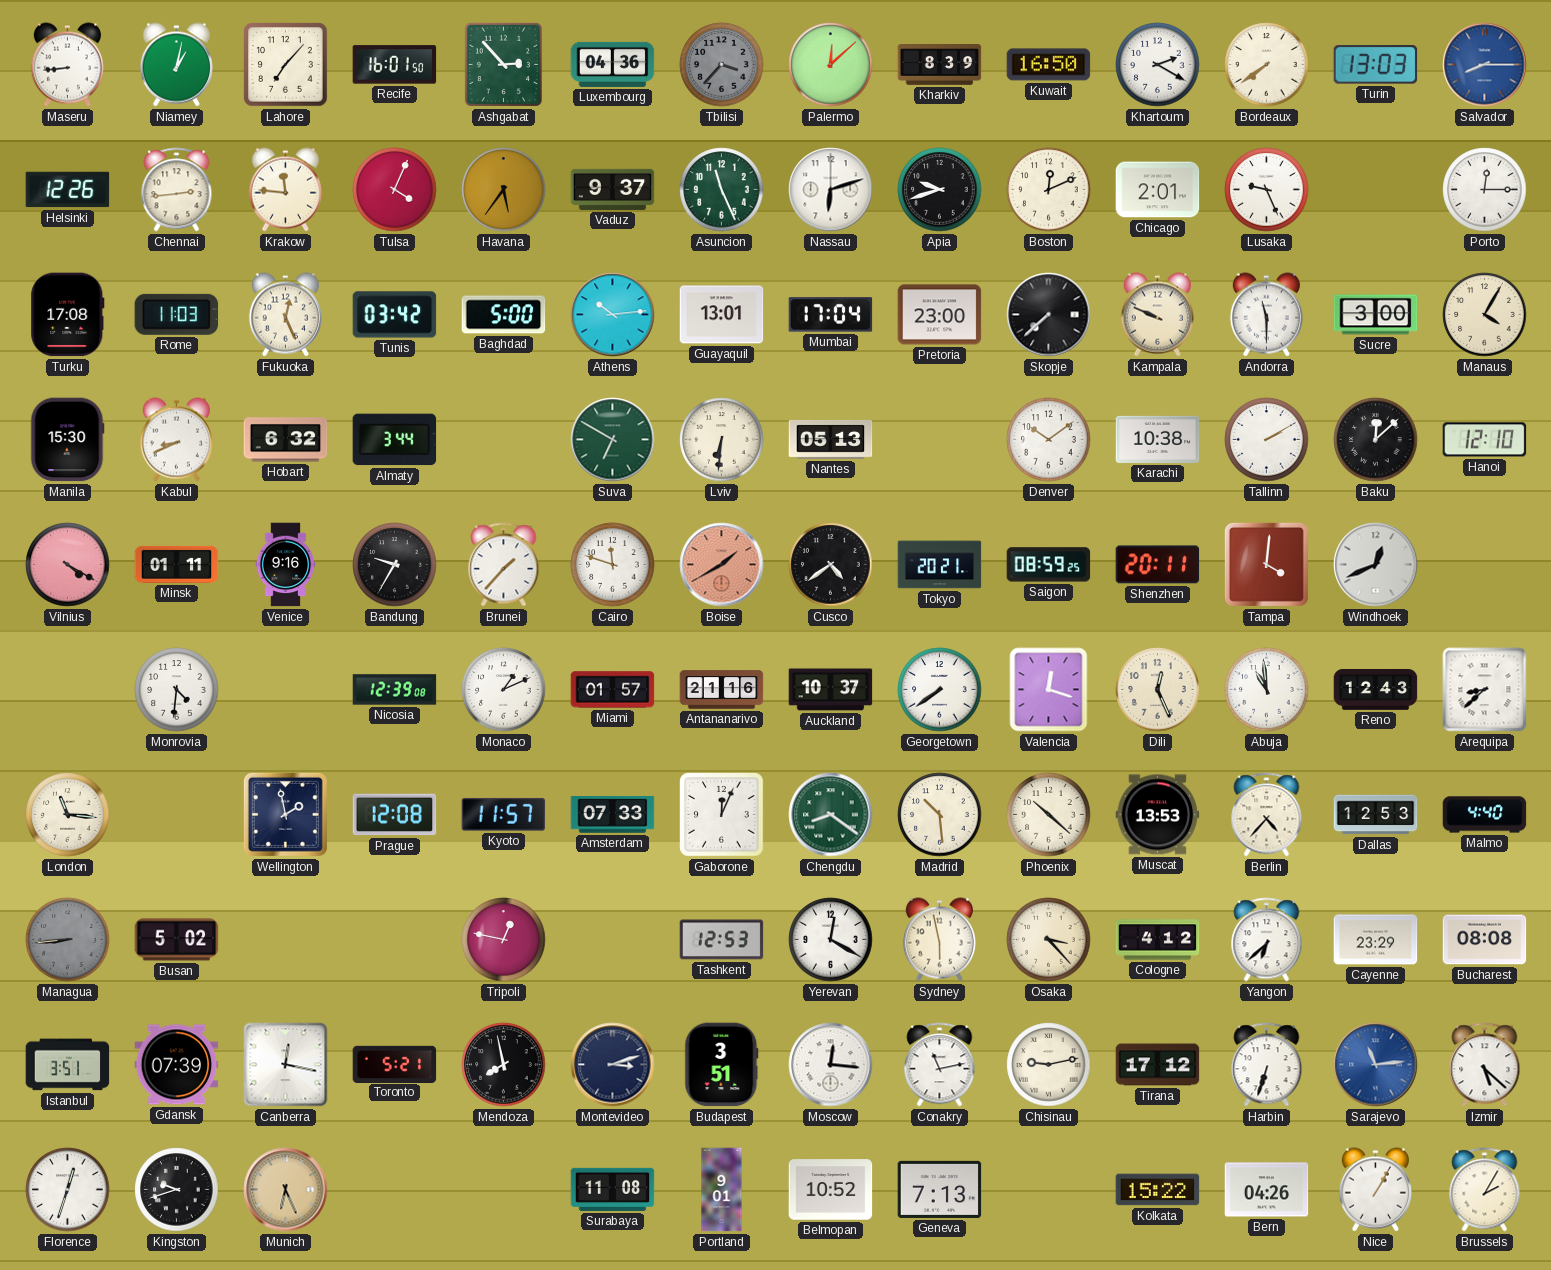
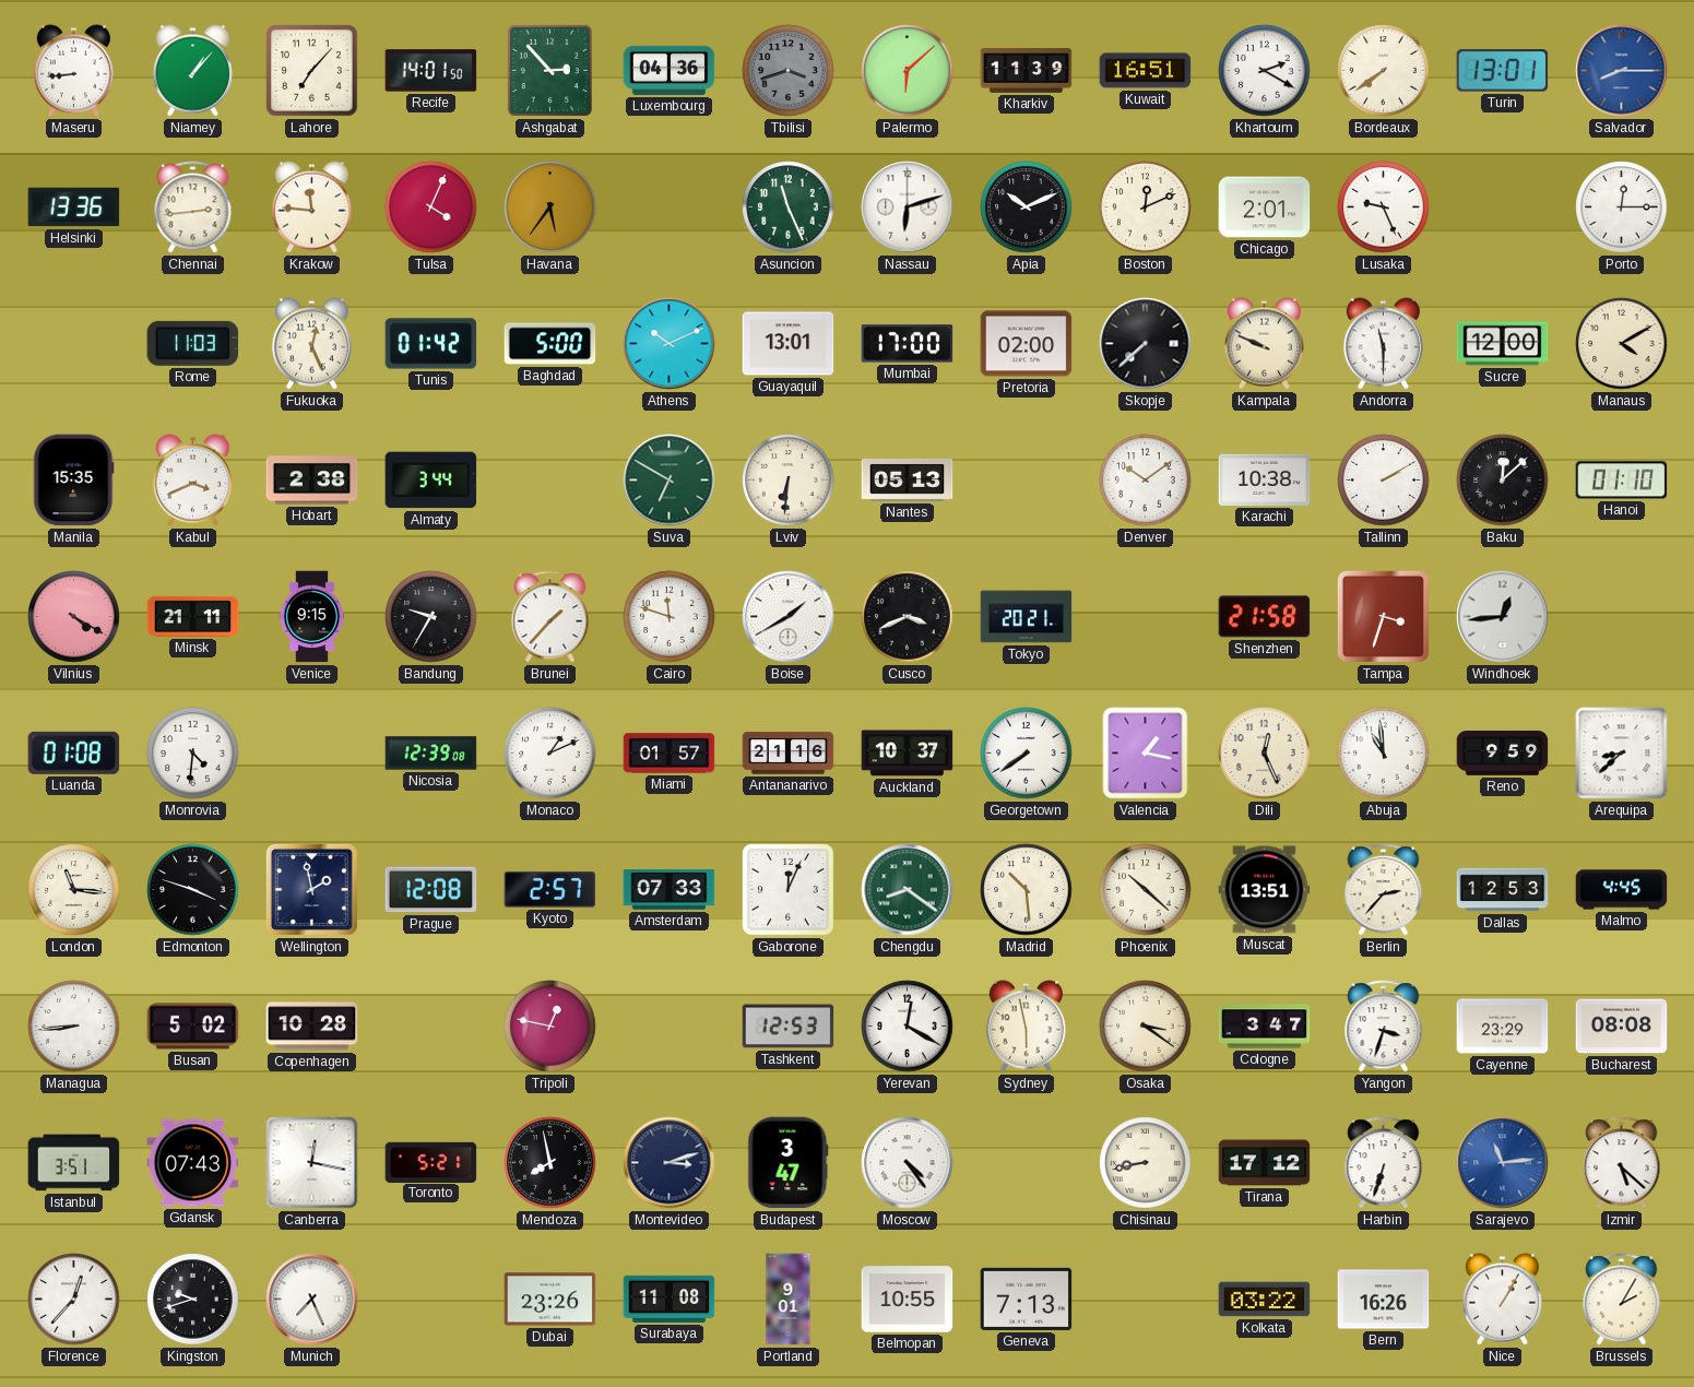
Niamey: 1:02 -> 1:07 (192, 71)
Recife: 16:01 -> 14:01 (431, 71)
Tbilisi: 3:37 -> 3:42 (789, 71)
Palermo: 12:08 -> 6:08 (908, 71)
Kharkiv: 8:39 -> 11:39 (1027, 71)
Kuwait: 16:50 -> 16:51 (1146, 71)
Turin: 13:03 -> 13:01 (1503, 71)
Helsinki: 12:26 -> 13:36 (74, 208)
Vaduz: 9:37 -> none (613, 189)
Apia: 9:42 -> 10:11 (1027, 208)
Turku: 17:08 -> none (68, 315)
Tunis: 03:42 -> 01:42 (431, 344)
Athens: 10:14 -> 10:11 (670, 344)
Mumbai: 17:04 -> 17:00 (908, 344)
Pretoria: 23:00 -> 02:00 (1027, 344)
Sucre: 3:00 -> 12:00 (1503, 344)
Manaus: 4:05 -> 4:10 (1622, 344)
Manila: 15:30 -> 15:35 (74, 481)
Kabul: 8:41 -> 3:41 (192, 481)
Hobart: 6:32 -> 2:38 (312, 481)
Hanoi: 12:10 -> 01:10 (1622, 481)
Minsk: 01:11 -> 21:11 (193, 616)
Venice: 9:16 -> 9:15 (312, 617)
Boise dial: salmon -> white (789, 617)
Cusco: 4:39 -> 3:41 (908, 617)
Saigon: 08:59 -> none (1049, 565)
Shenzhen: 20:11 -> 21:58 (1265, 617)
Tampa: 4:01 -> 3:33 (1383, 616)
Windhoek: 12:41 -> 12:44 (1503, 617)
Luanda: none -> 01:08 (74, 752)
Valencia: 12:18 -> 1:17 (1146, 754)
Reno: 12:43 -> 9:59 (1503, 754)
Edmonton: none -> 3:48 (193, 890)
Kyoto: 11:57 -> 2:57 (550, 889)
Muscat: 13:53 -> 13:51 (1265, 890)
Berlin: 4:37 -> 2:37 (1384, 890)
Malmo: 4:40 -> 4:45 (1622, 890)
Managua dial: grey -> white (74, 1027)
Copenhagen: none -> 10:28 (312, 1027)
Osaka: 3:23 -> 3:21 (1146, 1027)
Cologne: 4:12 -> 3:47 (1265, 1027)
Yangon: 6:38 -> 3:33 (1384, 1027)
Gdansk: 07:39 -> 07:43 (193, 1163)
Budapest: 3:51 -> 3:47 (789, 1163)
Moscow: 12:16 -> 4:24 (908, 1163)
Conakry: 11:13 -> none (940, 1065)
Chisinau: 9:13 -> 8:43 (1146, 1163)
Florence: 12:33 -> 12:37 (74, 1300)
Munich: 6:26 -> 7:26 (312, 1300)
Munich dial: champagne -> white (312, 1300)
Dubai: none -> 23:26 (550, 1300)
Belmopan: 10:52 -> 10:55 (908, 1300)
Kolkata: 15:22 -> 03:22 (1265, 1300)
Bern: 04:26 -> 16:26 (1384, 1300)
